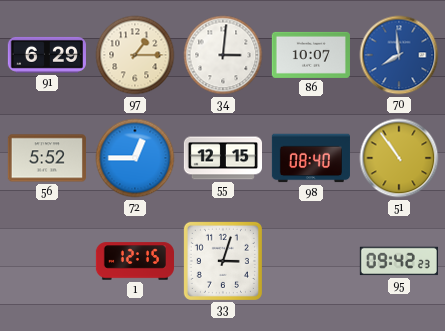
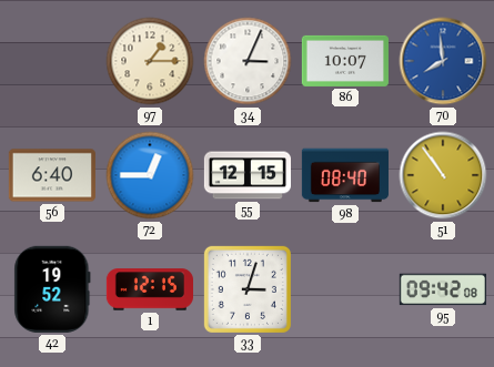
91: 6:29 -> none (47, 55)
34: 3:01 -> 3:04 (248, 61)
56: 5:52 -> 6:40 (52, 175)
42: none -> 19:52 (52, 289)
95: 09:42:23 -> 09:42:08 (443, 289)
